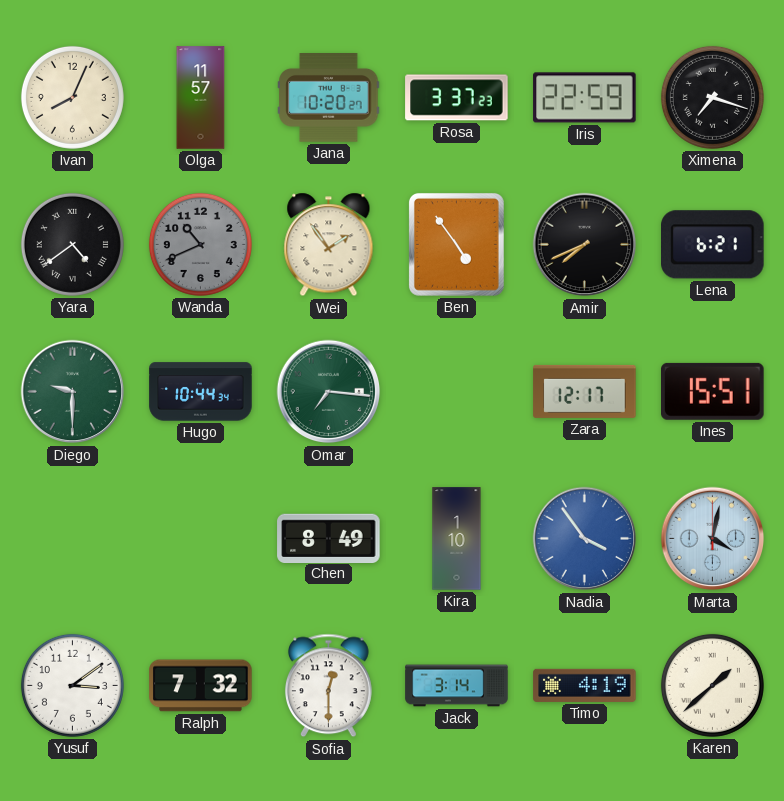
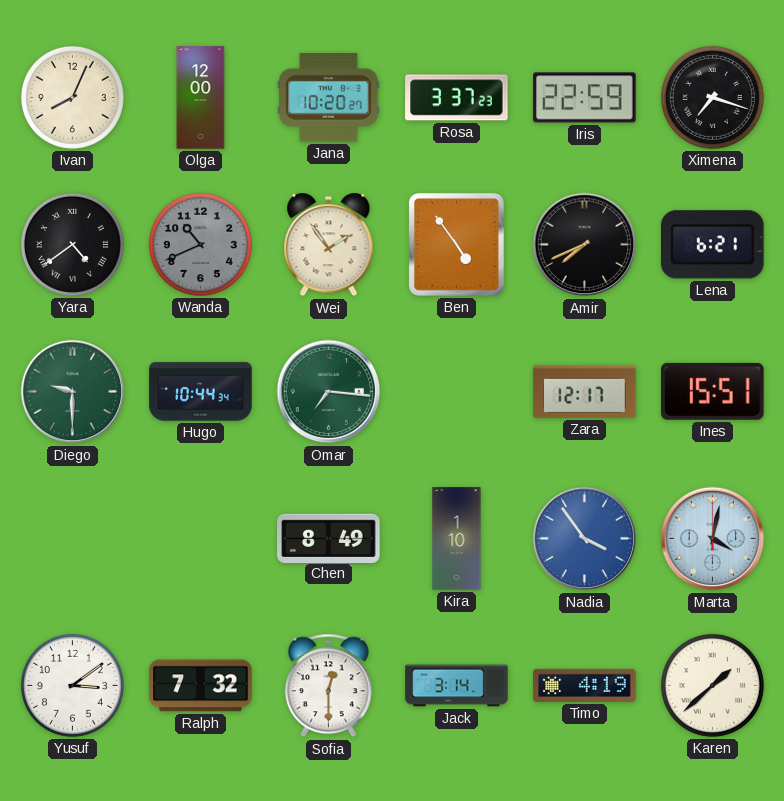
Olga: 11:57 -> 12:00 (201, 98)
